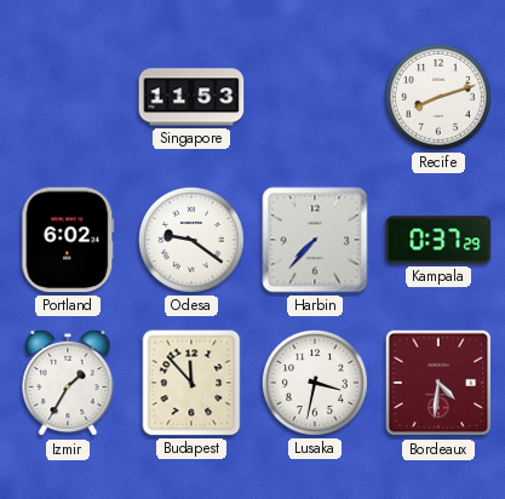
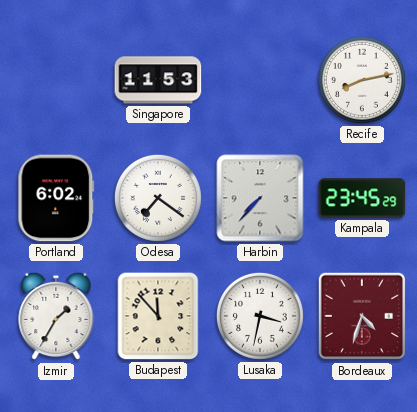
Recife: 8:12 -> 8:13 (362, 80)
Odesa: 9:21 -> 7:21 (158, 198)
Kampala: 0:37 -> 23:45 (362, 198)
Bordeaux: 4:31 -> 4:33 (362, 316)
